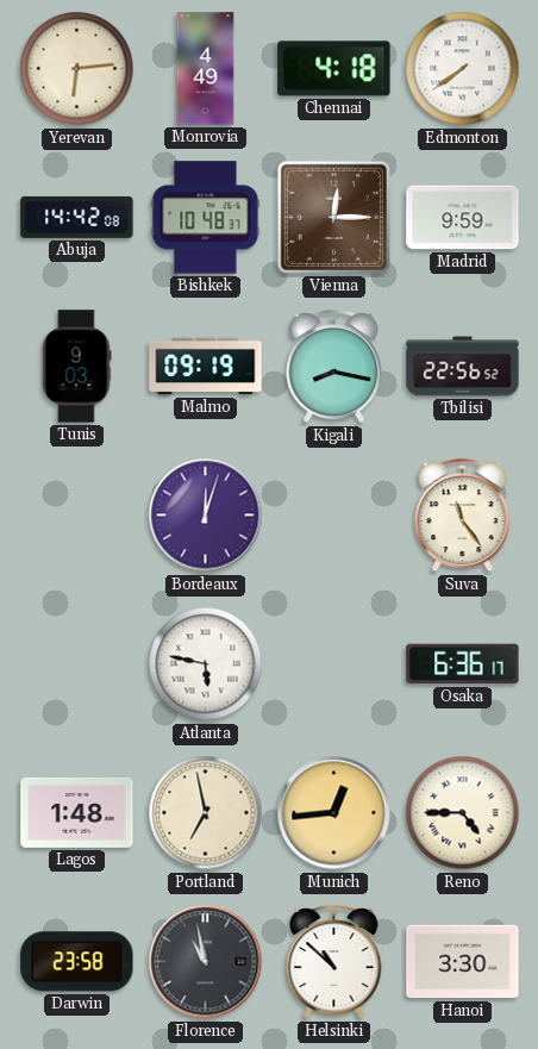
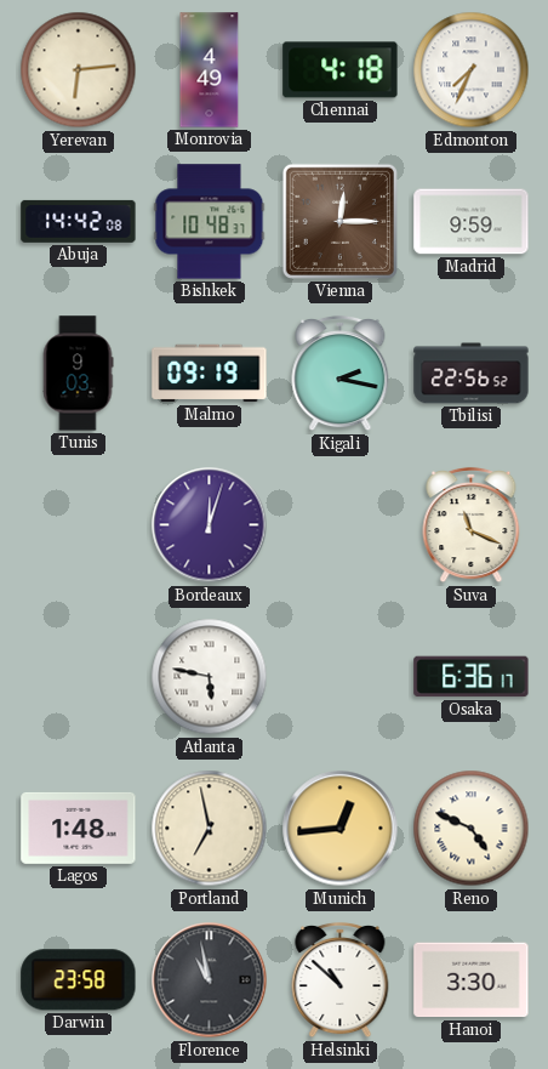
Edmonton: 7:39 -> 7:34 (472, 70)
Kigali: 8:17 -> 2:17 (341, 374)
Suva: 11:24 -> 11:19 (472, 525)
Reno: 4:45 -> 4:49 (472, 829)
